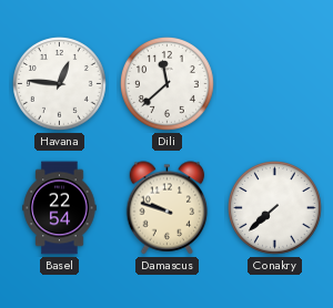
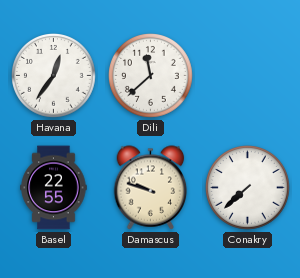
Havana: 12:46 -> 12:36 (54, 76)
Basel: 22:54 -> 22:55 (54, 188)
